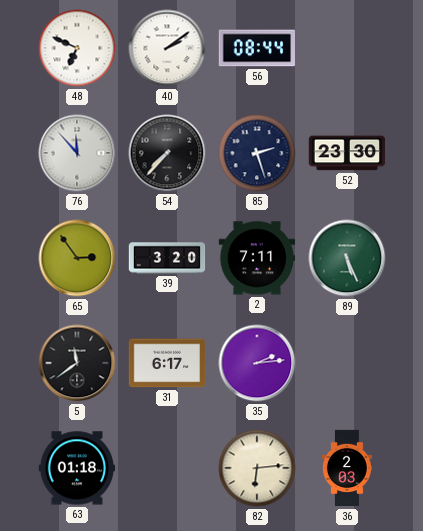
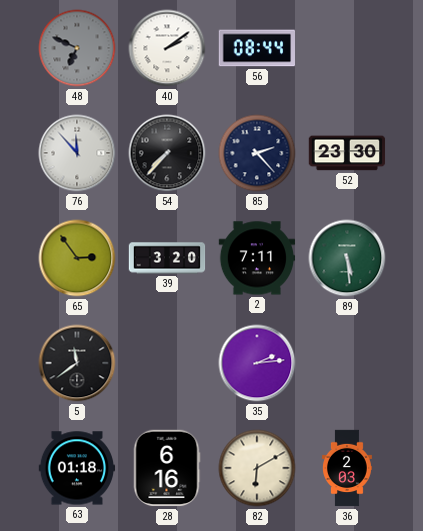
48 dial: white -> grey (77, 48)
85: 2:27 -> 2:23 (257, 153)
89: 5:26 -> 5:29 (347, 258)
31: 6:17 -> none (167, 363)
28: none -> 6:16 (167, 468)
82: 6:14 -> 6:10 (257, 468)
